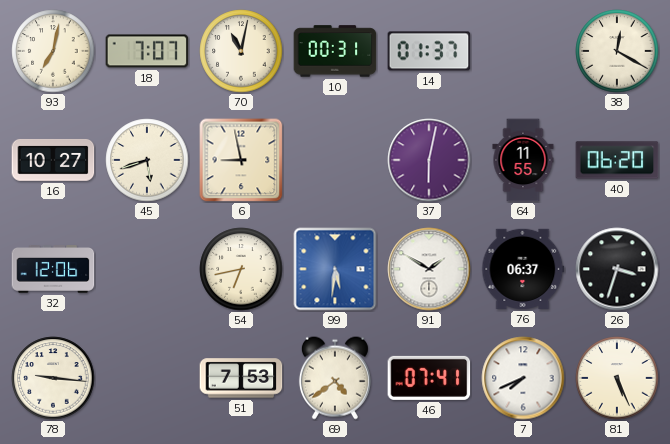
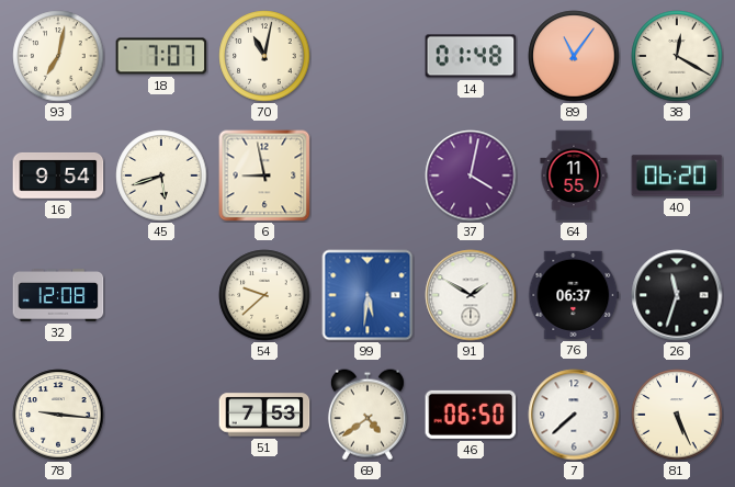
10: 00:31 -> none (335, 51)
14: 01:37 -> 01:48 (471, 56)
89: none -> 11:06 (574, 56)
16: 10:27 -> 9:54 (58, 175)
37: 6:02 -> 4:02 (471, 175)
32: 12:06 -> 12:08 (58, 296)
54: 6:43 -> 9:38 (264, 295)
26: 3:33 -> 11:33 (677, 295)
46: 07:41 -> 06:50 (471, 415)
7: 7:41 -> 7:38 (574, 415)
